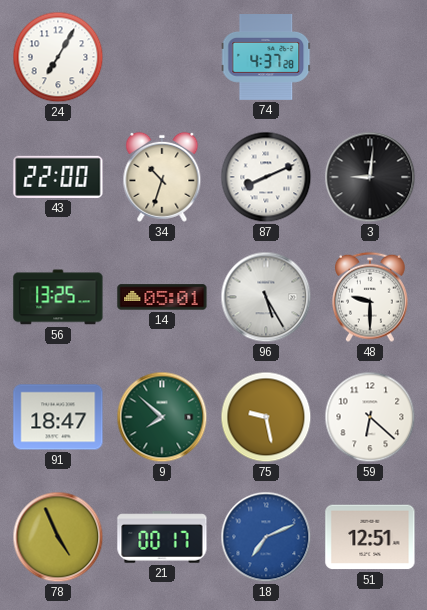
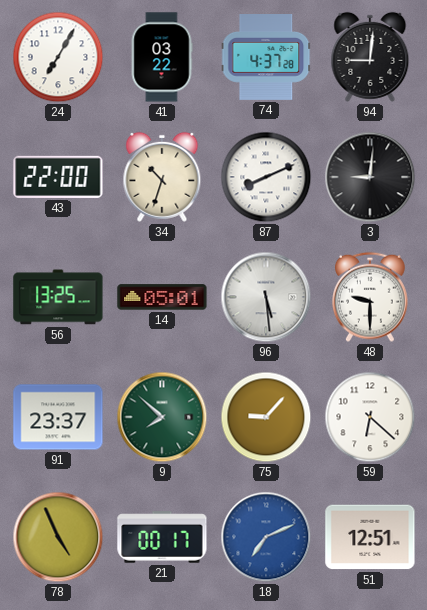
41: none -> 03:22 (162, 57)
94: none -> 9:01 (370, 57)
96: 5:25 -> 5:29 (266, 297)
91: 18:47 -> 23:37 (58, 417)
75: 9:28 -> 9:07 (266, 417)
